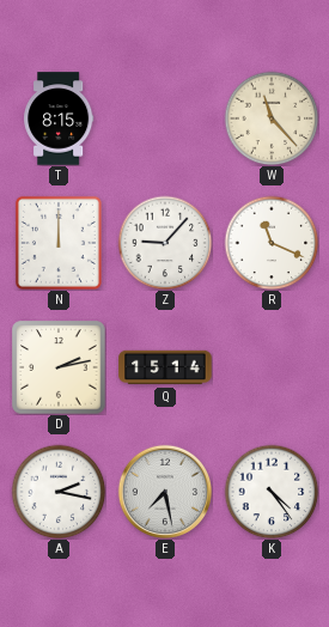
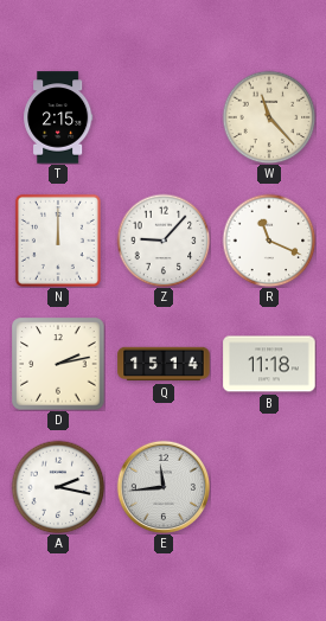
T: 8:15 -> 2:15 (59, 117)
B: none -> 11:18 (269, 364)
E: 7:28 -> 11:44 (162, 486)
K: 4:24 -> none (272, 492)
